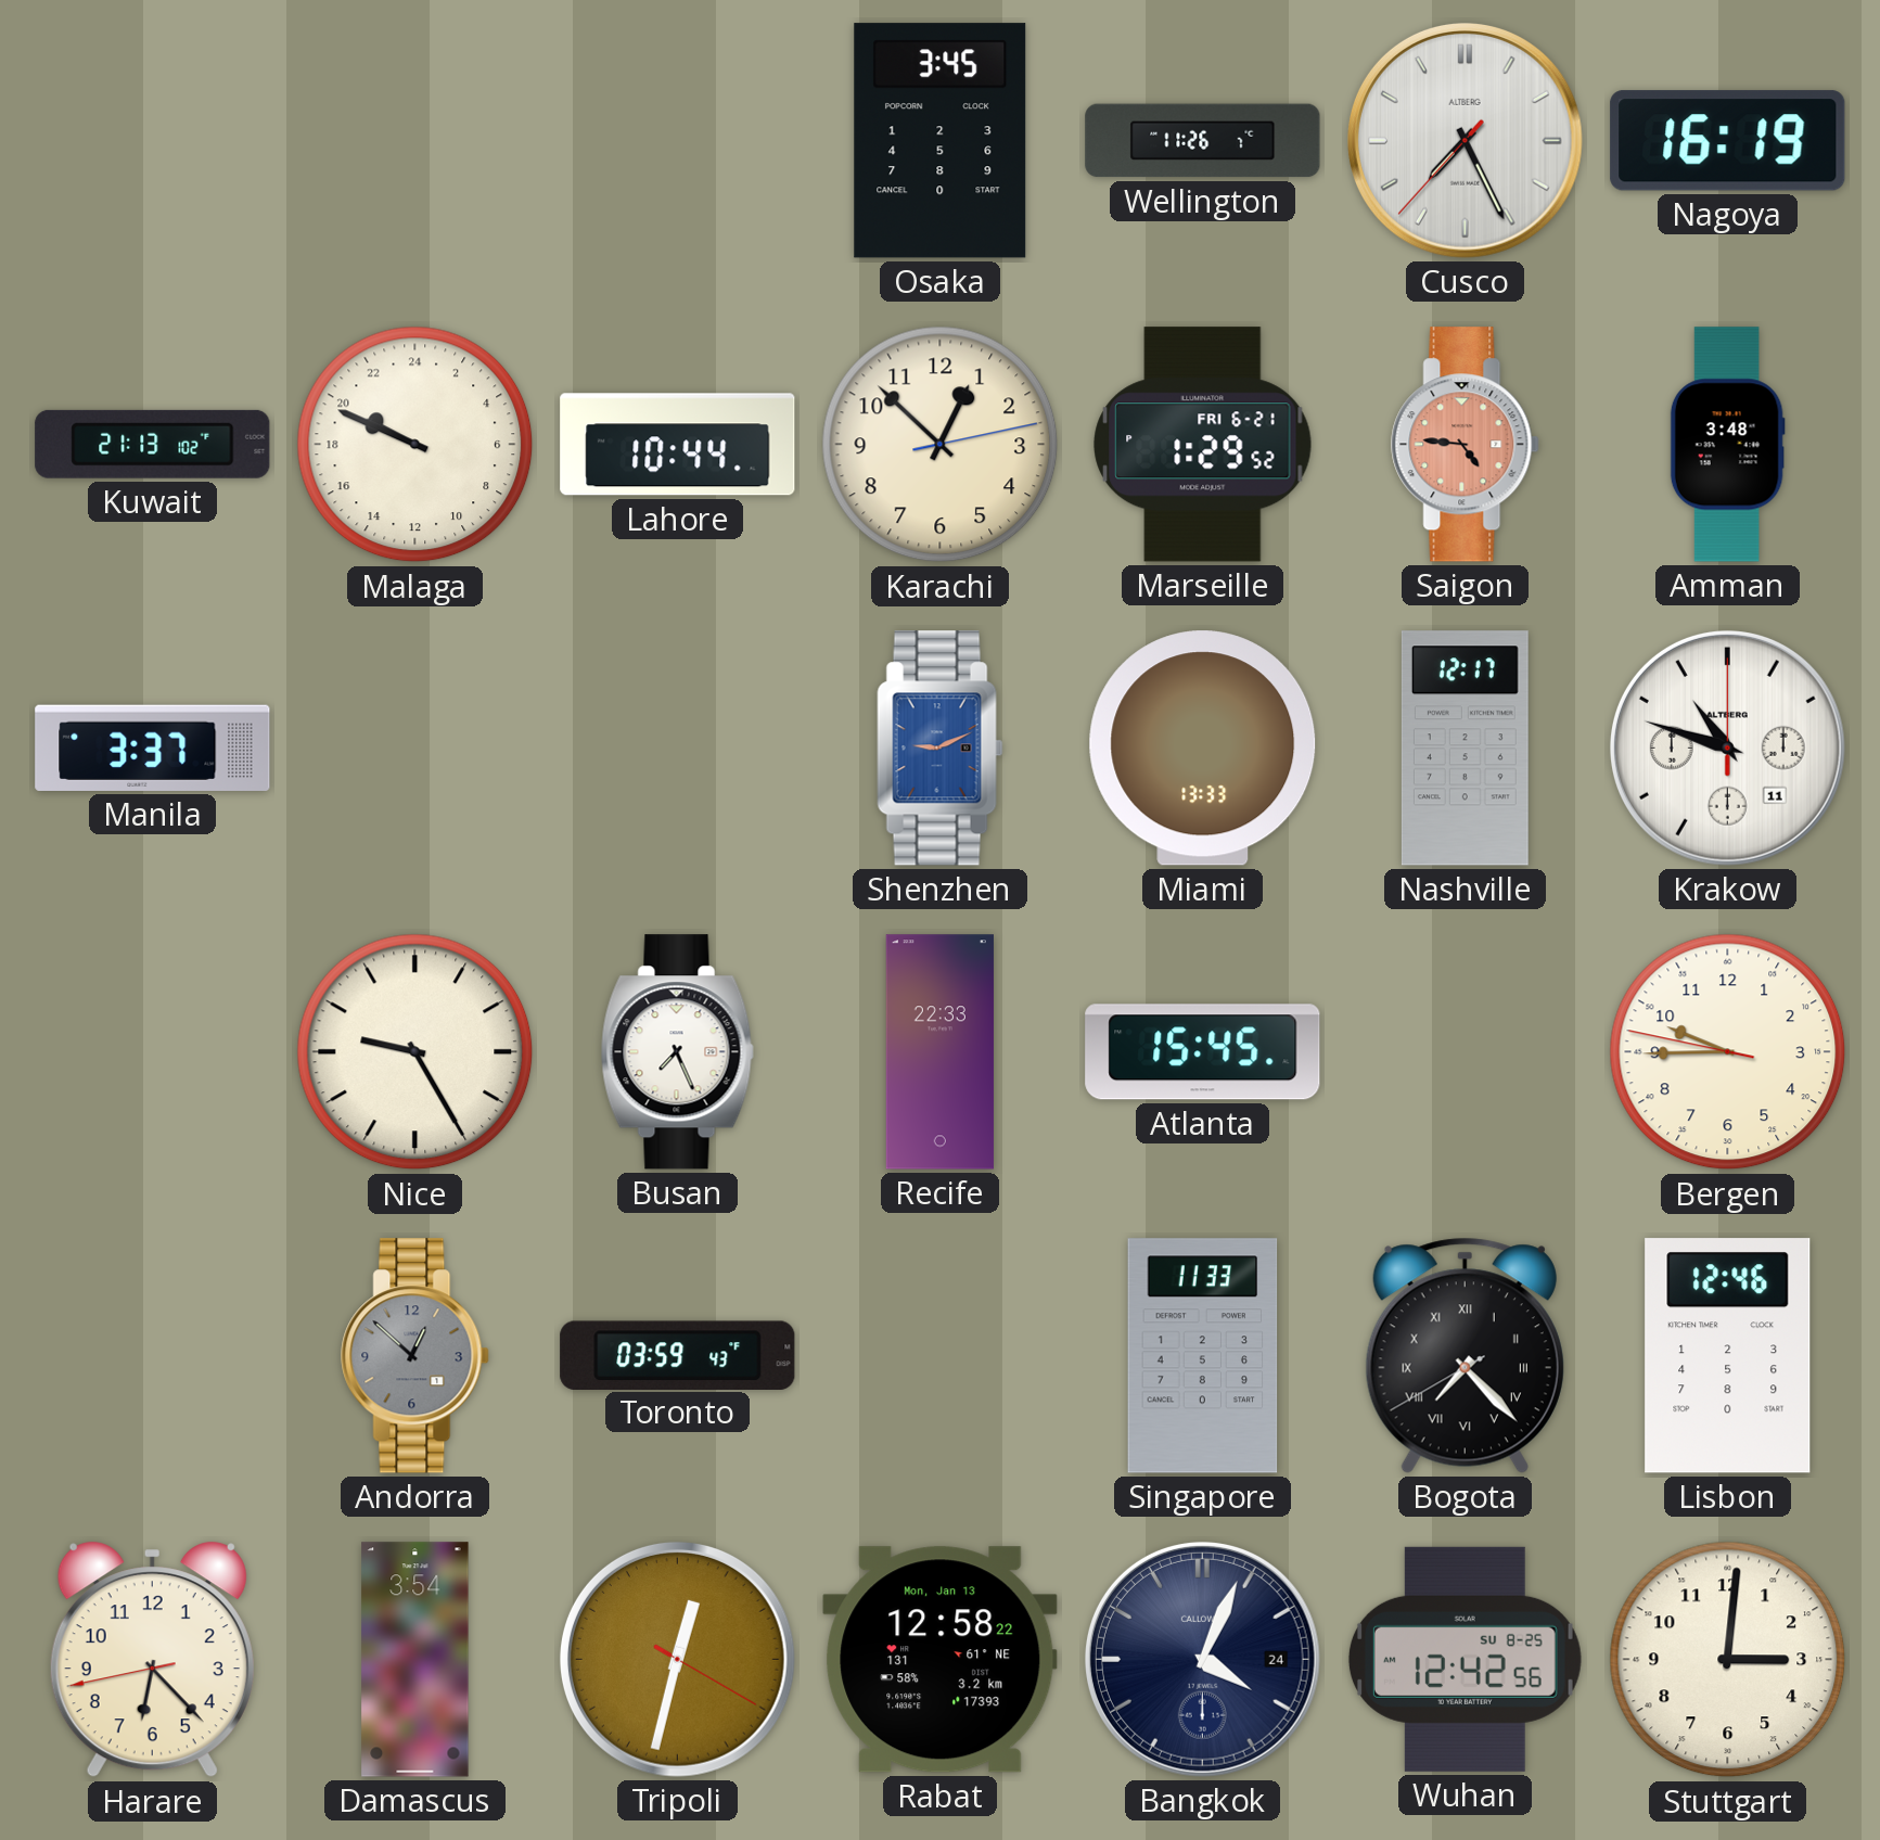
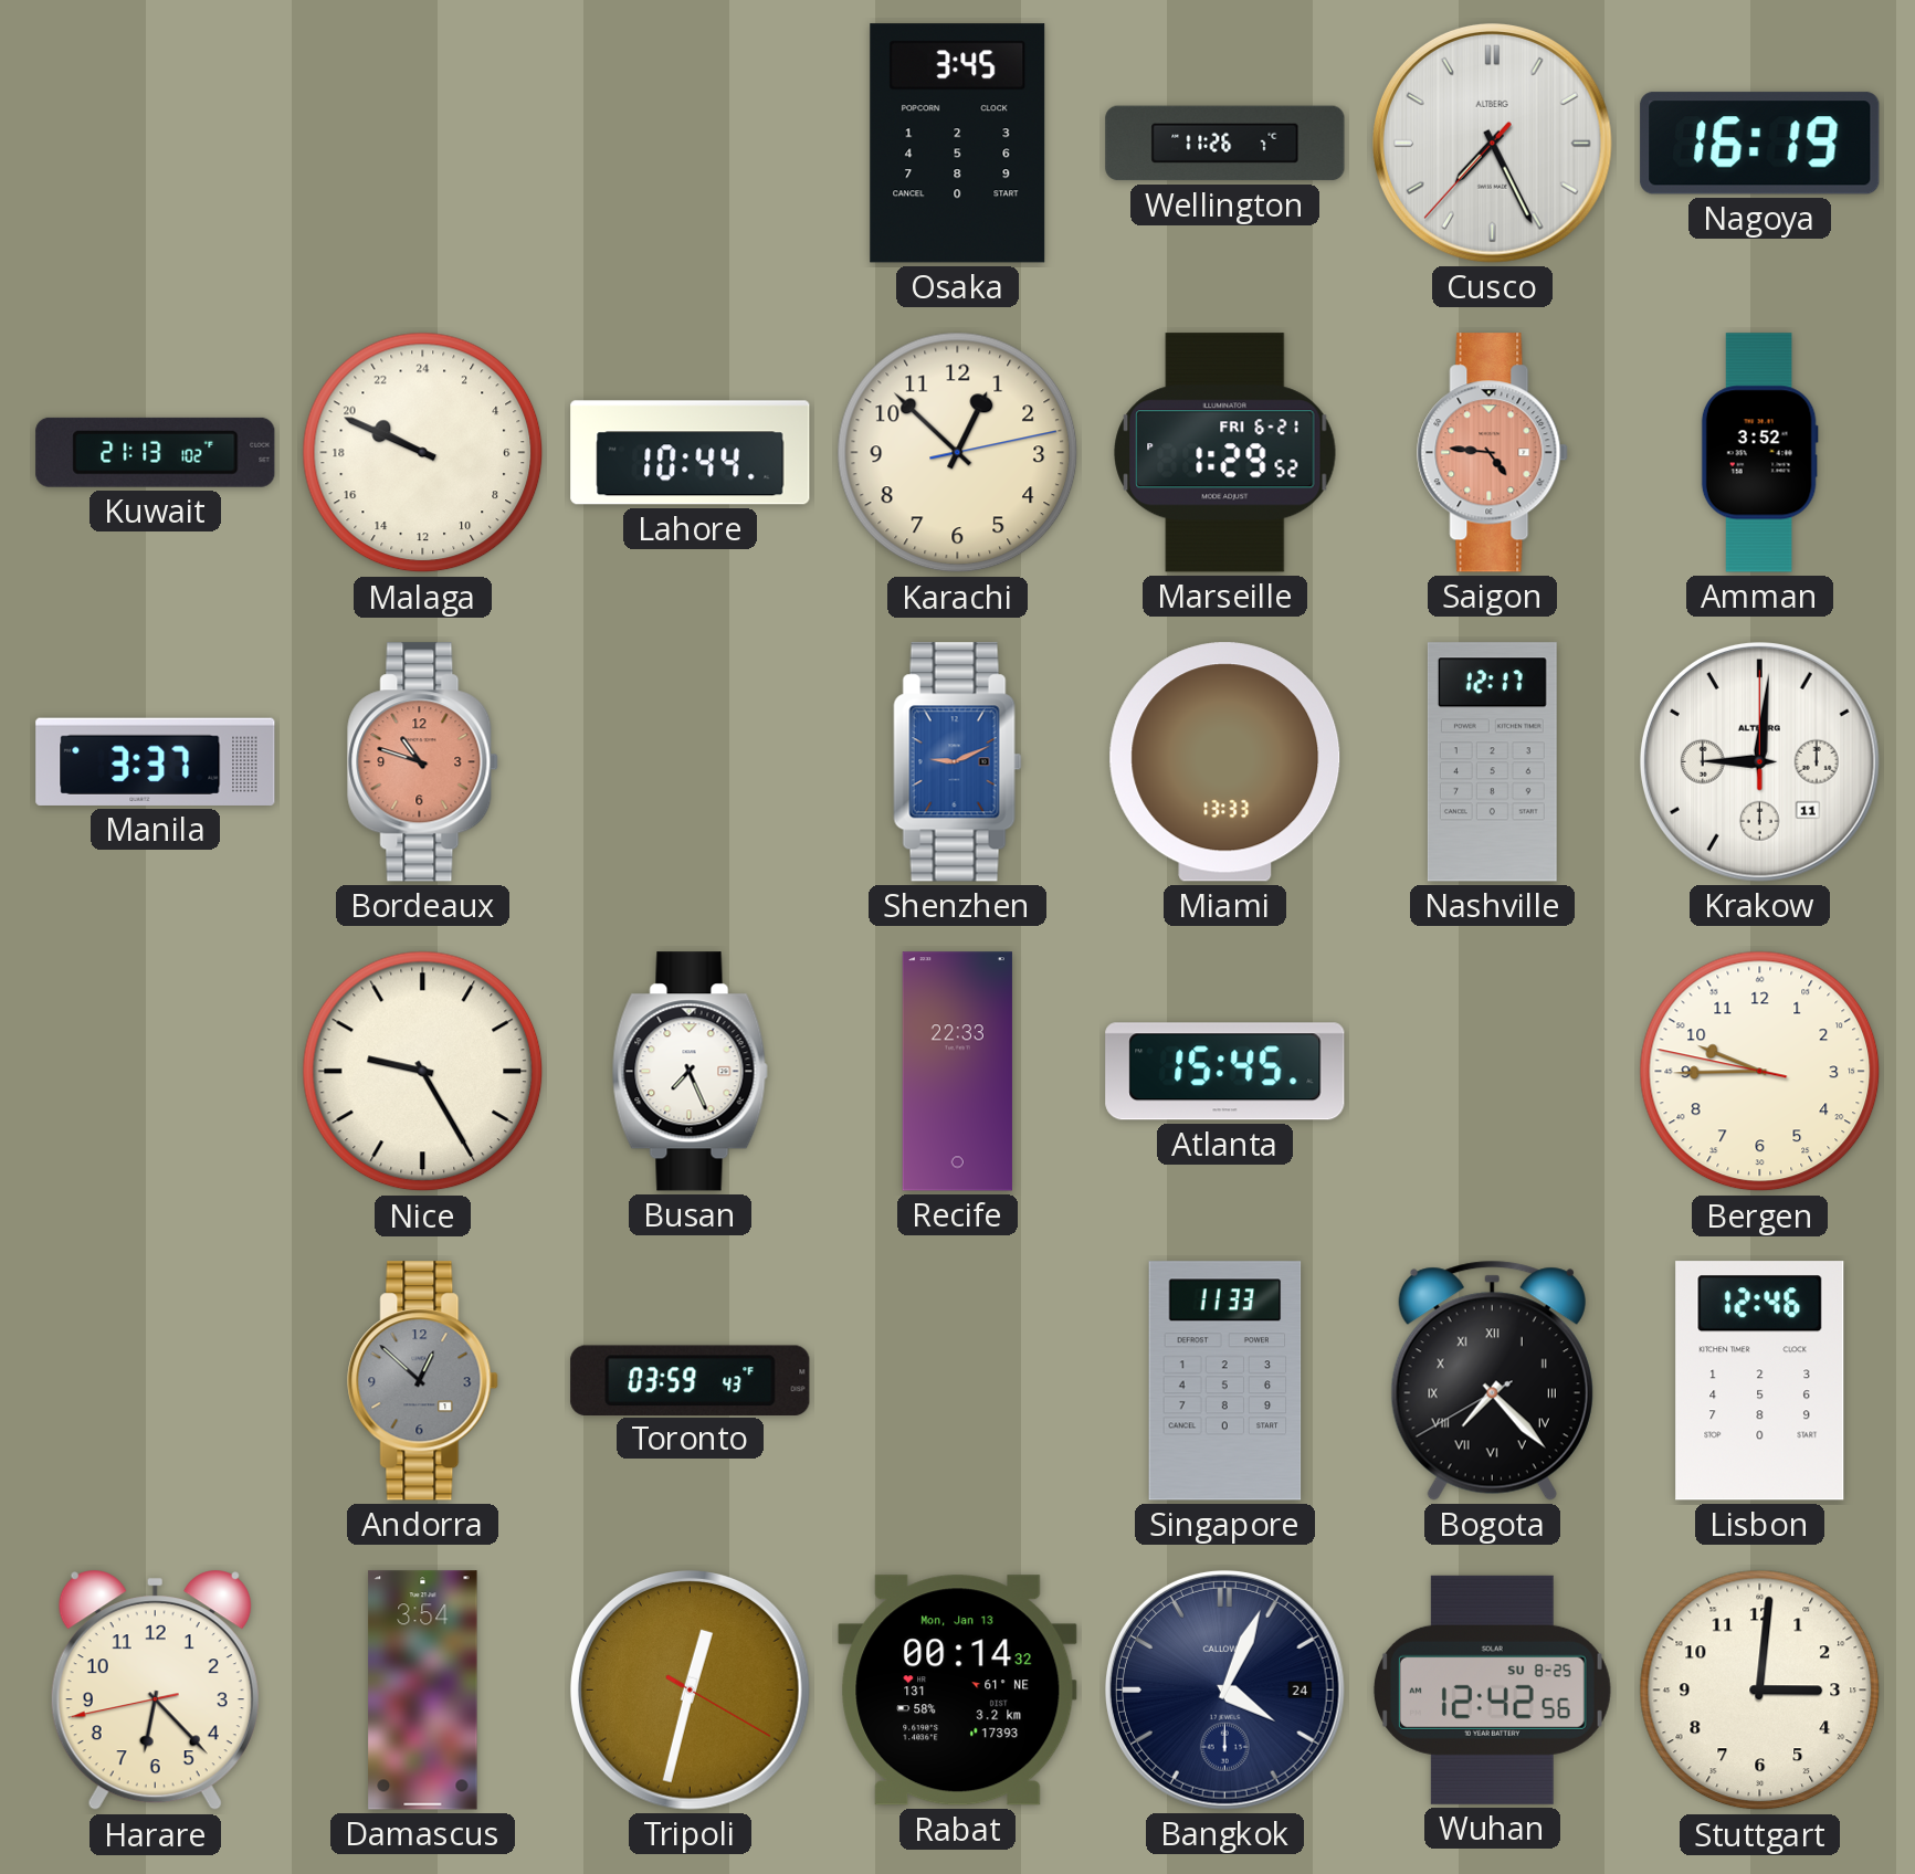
Amman: 3:48 -> 3:52 (1759, 453)
Bordeaux: none -> 10:48 (423, 762)
Krakow: 10:48 -> 9:01 (1759, 761)
Rabat: 12:58 -> 00:14 (958, 1691)
